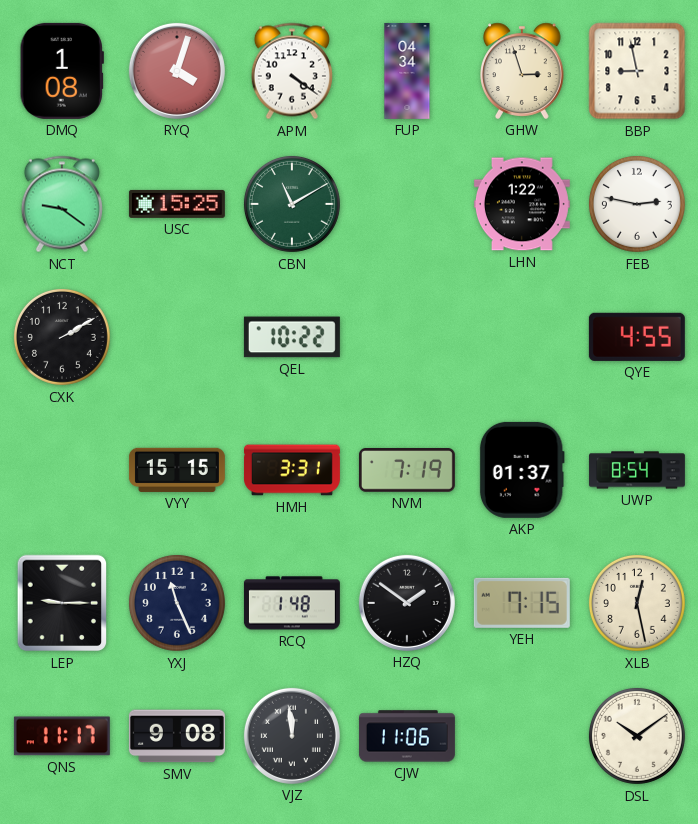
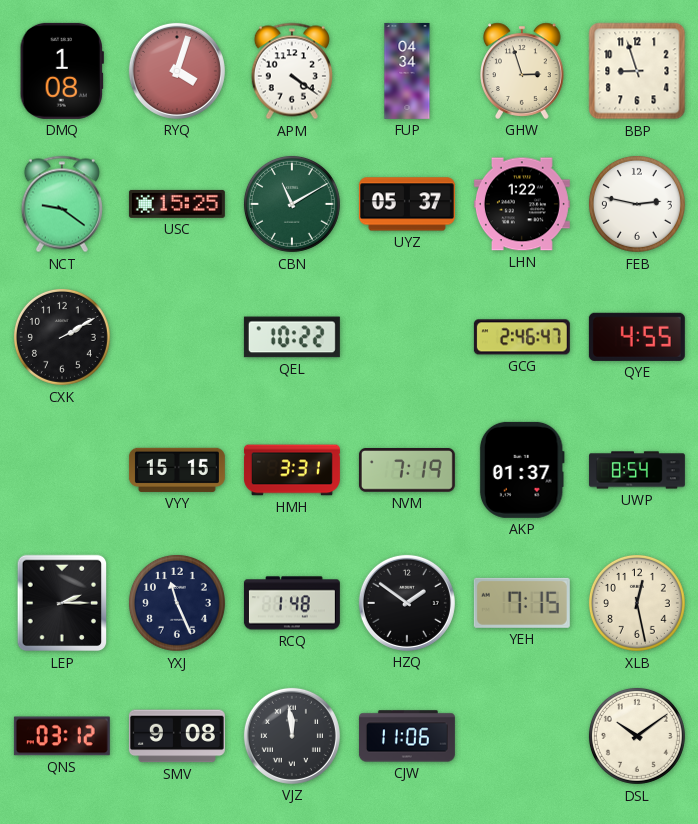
BBP: 8:58 -> 8:57 (637, 71)
UYZ: none -> 05:37 (407, 204)
GCG: none -> 2:46 (522, 337)
LEP: 9:15 -> 2:15 (62, 603)
QNS: 11:17 -> 03:12 (62, 736)
